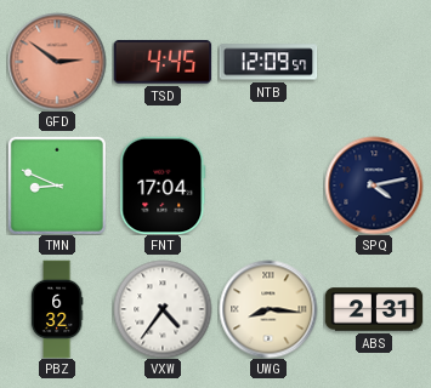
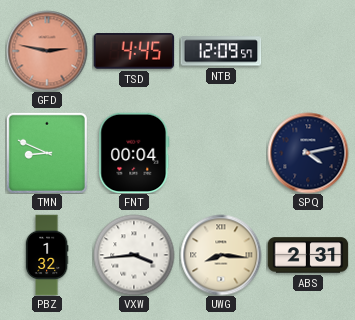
GFD: 2:51 -> 2:47 (47, 51)
FNT: 17:04 -> 00:04 (134, 153)
PBZ: 6:32 -> 1:32 (47, 255)
VXW: 4:36 -> 3:44 (134, 255)
